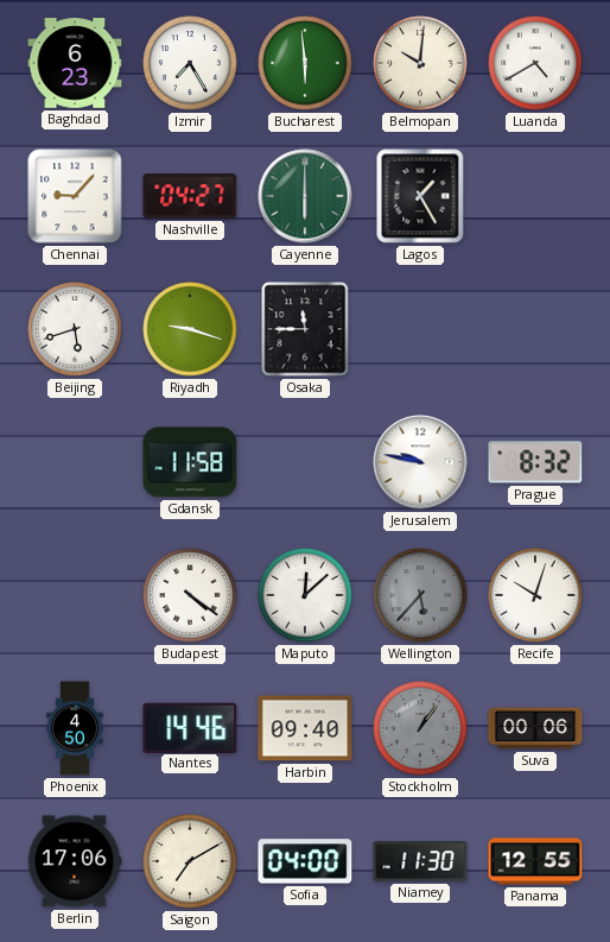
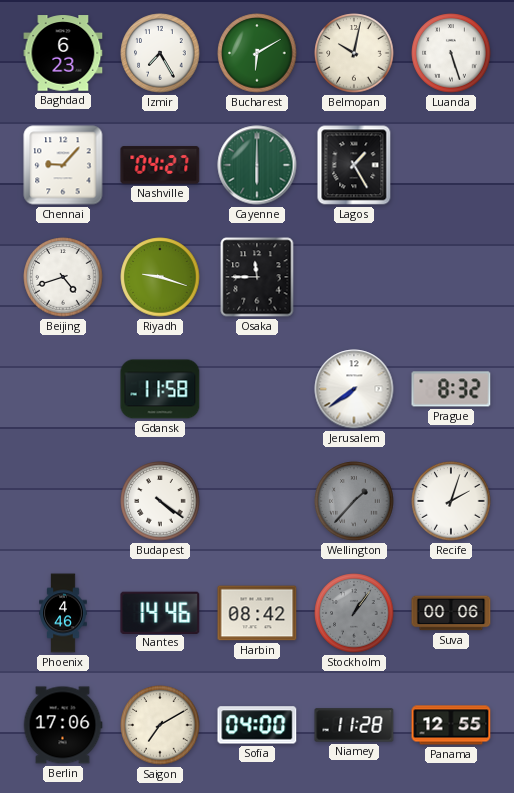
Bucharest: 5:59 -> 6:10 (257, 53)
Belmopan: 10:01 -> 10:02 (354, 53)
Luanda: 4:40 -> 5:27 (451, 53)
Beijing: 5:42 -> 4:42 (63, 277)
Jerusalem: 9:47 -> 7:39 (354, 389)
Maputo: 12:08 -> none (305, 595)
Wellington: 5:37 -> 1:37 (354, 501)
Recife: 10:03 -> 2:03 (451, 501)
Phoenix: 4:50 -> 4:46 (63, 613)
Harbin: 09:40 -> 08:42 (257, 613)
Niamey: 11:30 -> 11:28 (354, 725)
